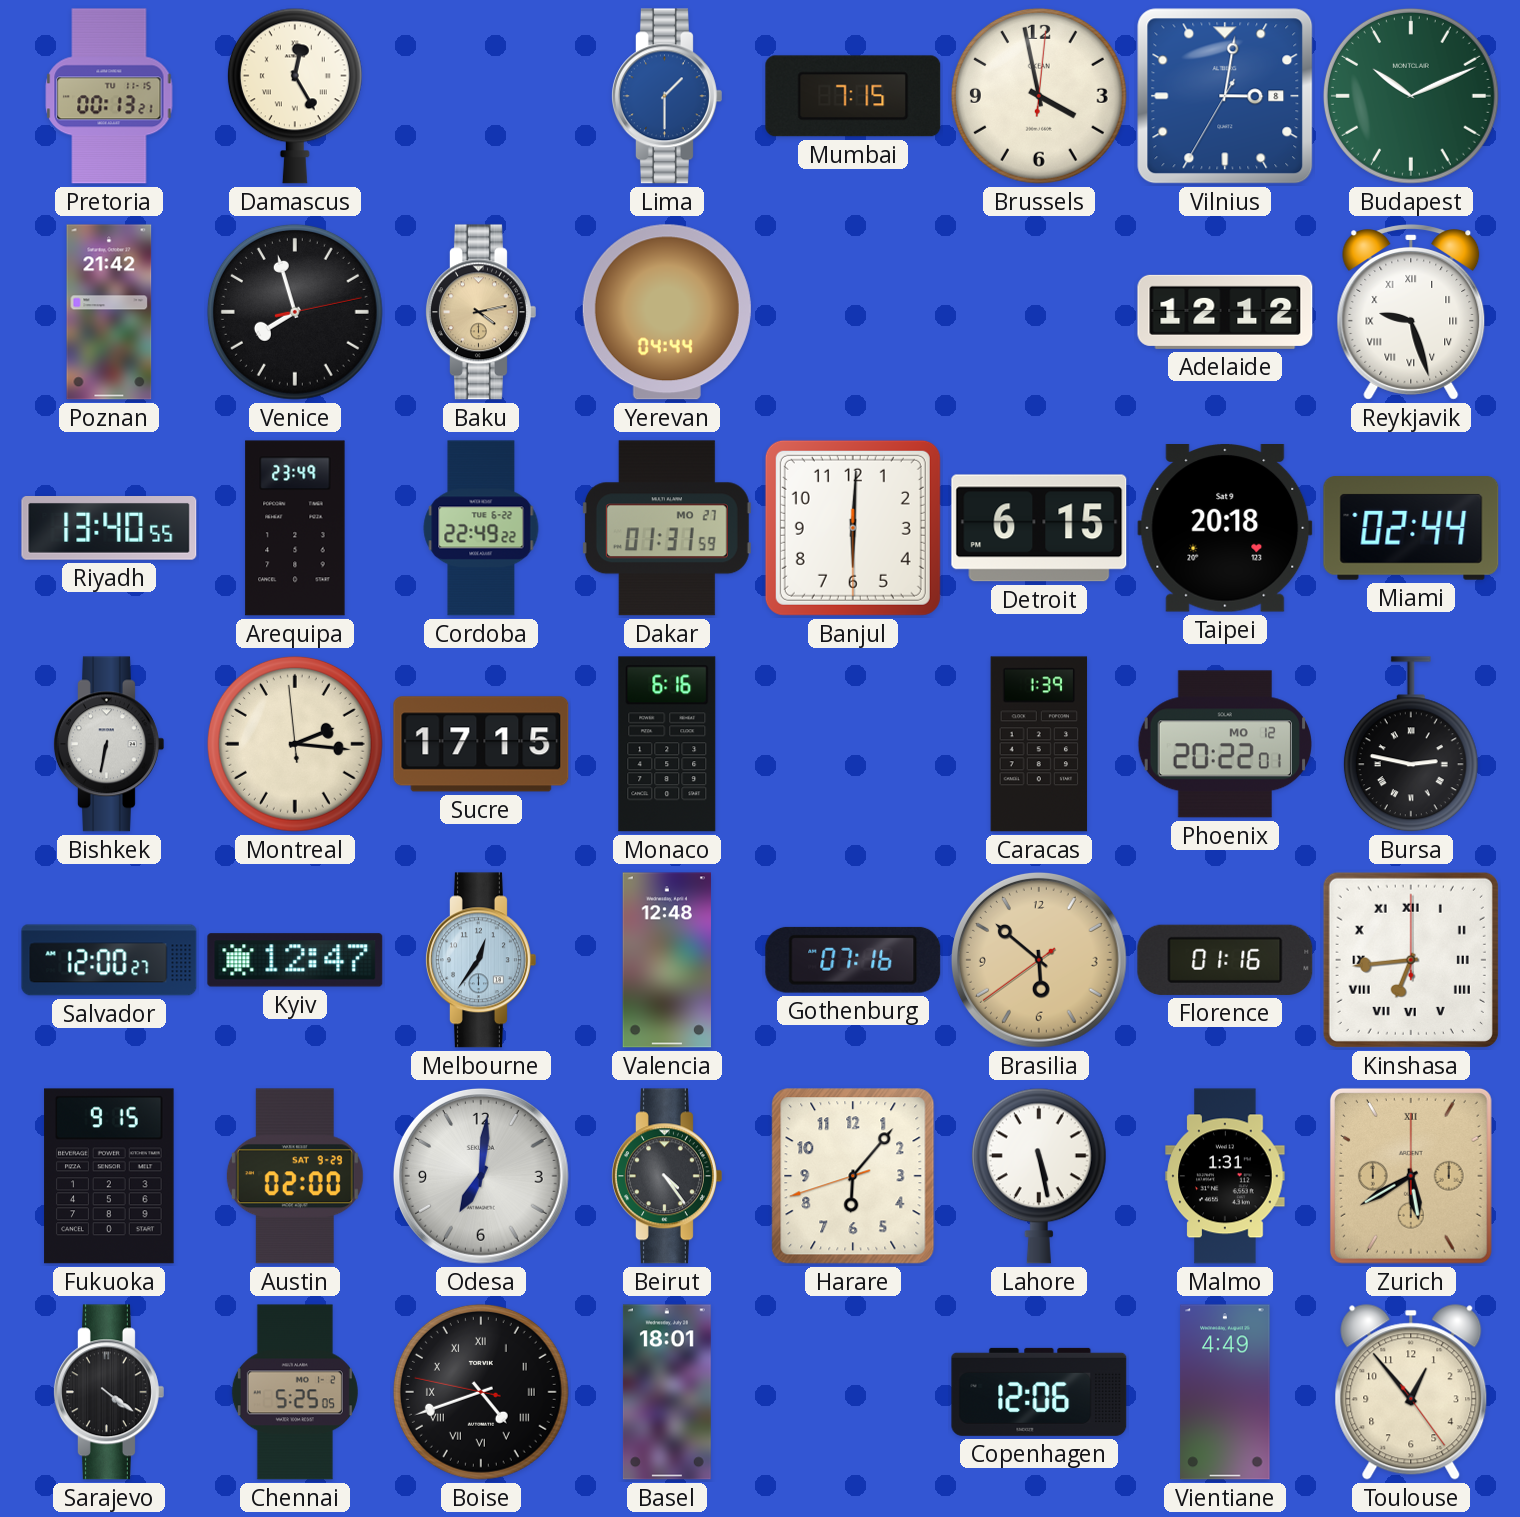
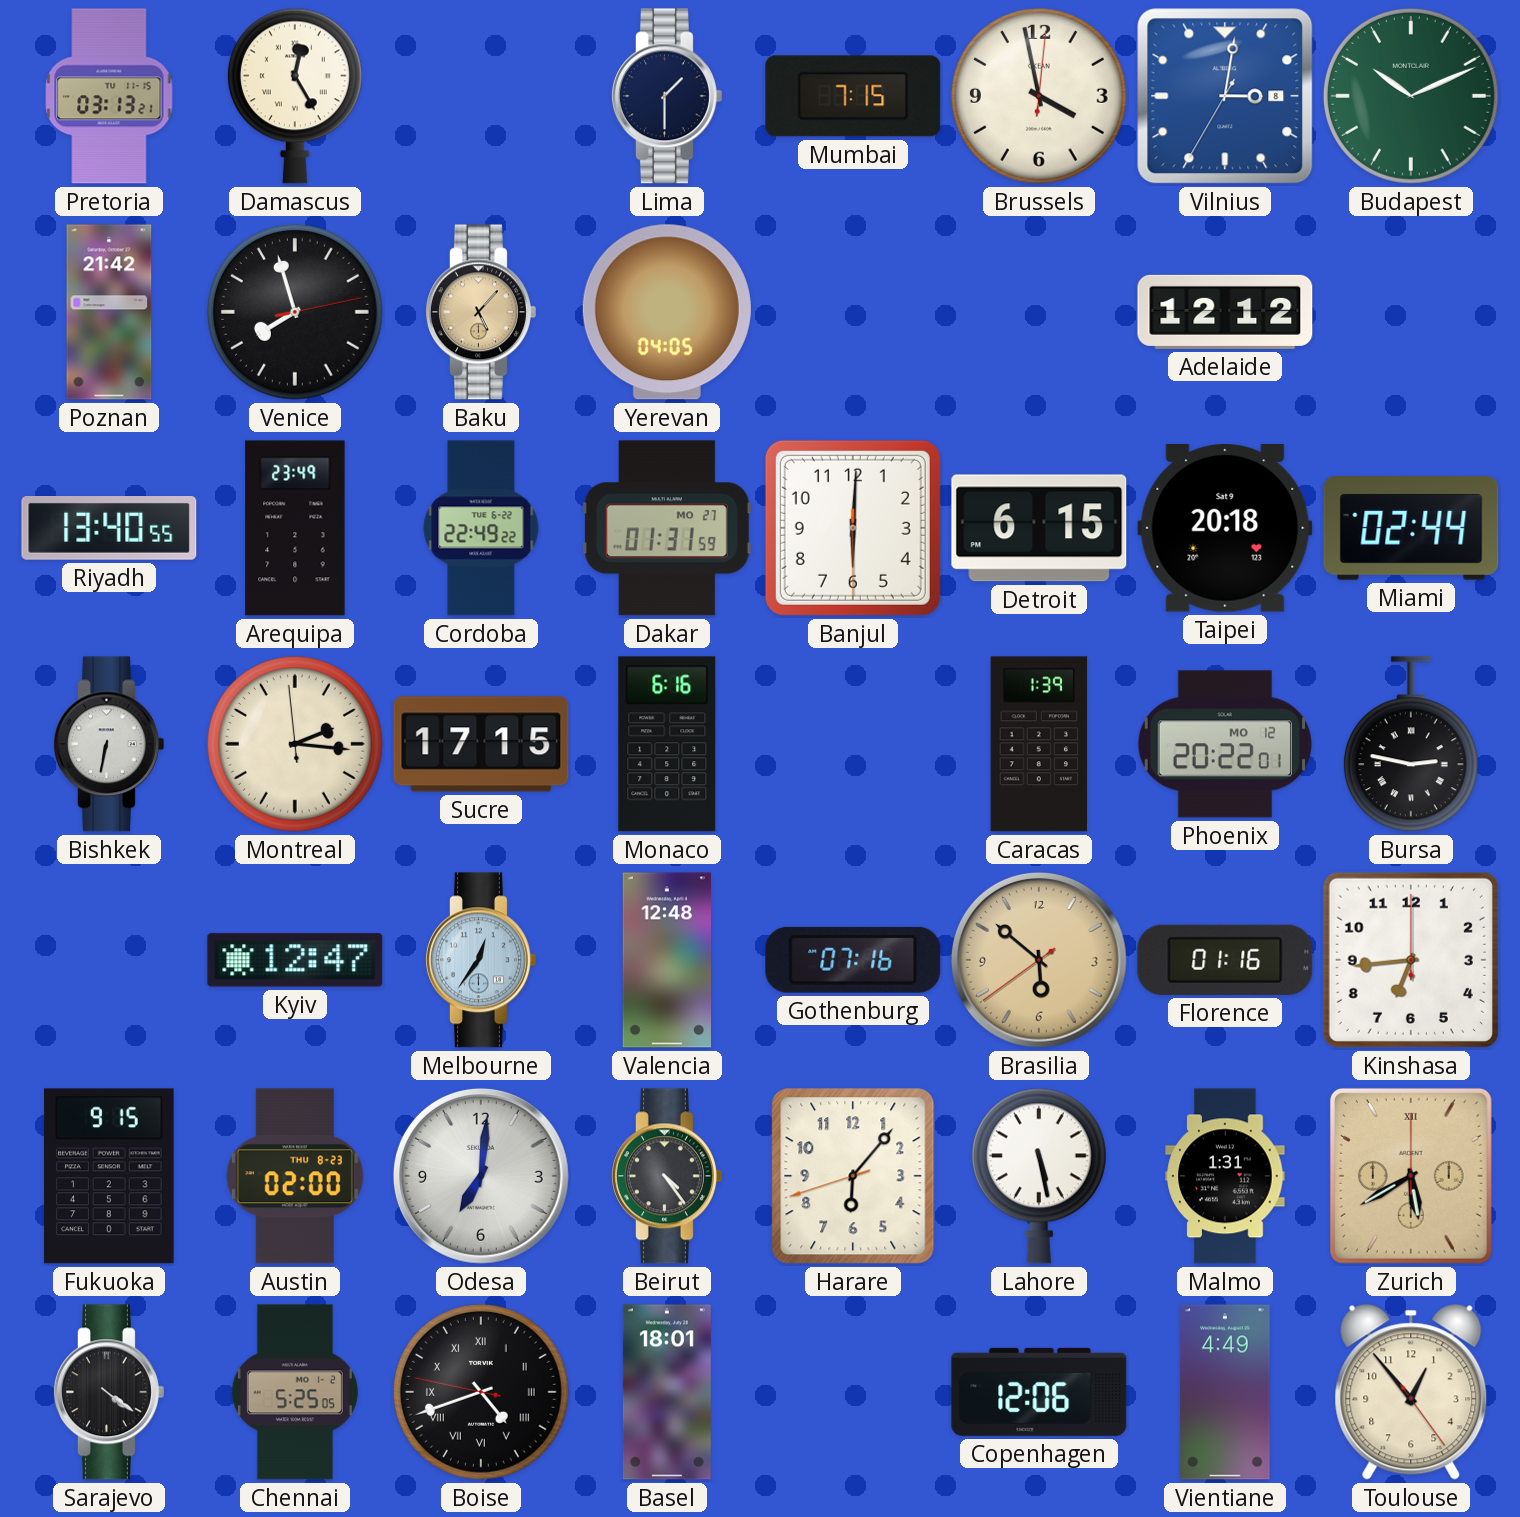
Pretoria: 00:13 -> 03:13 (109, 96)
Lima dial: blue -> navy (666, 96)
Baku: 4:13 -> 5:07 (480, 312)
Yerevan: 04:44 -> 04:05 (667, 312)
Reykjavik: 9:27 -> none (1411, 312)
Salvador: 12:00 -> none (109, 960)
Kinshasa numerals: Roman -> Arabic (1411, 960)
Austin date: SAT 9-29 -> THU 8-23 (295, 1176)
